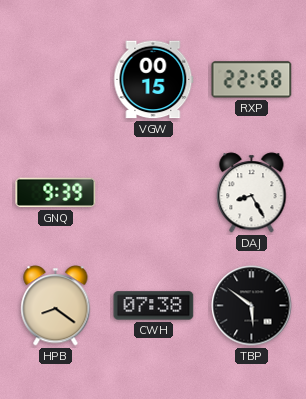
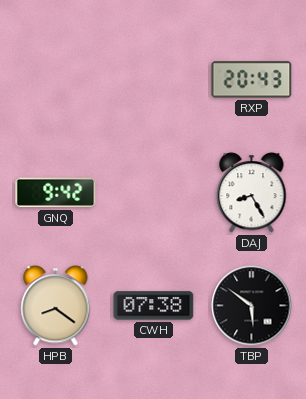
VGW: 00:15 -> none (154, 80)
RXP: 22:58 -> 20:43 (252, 80)
GNQ: 9:39 -> 9:42 (56, 193)
